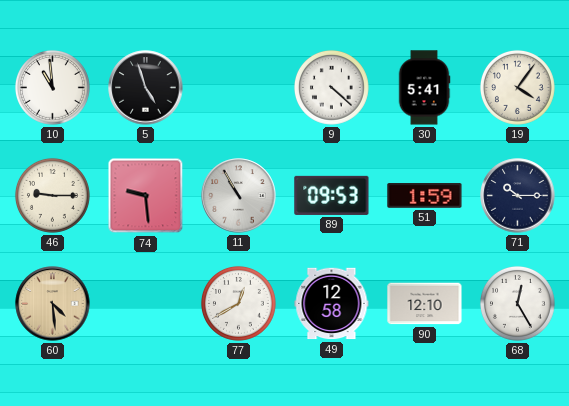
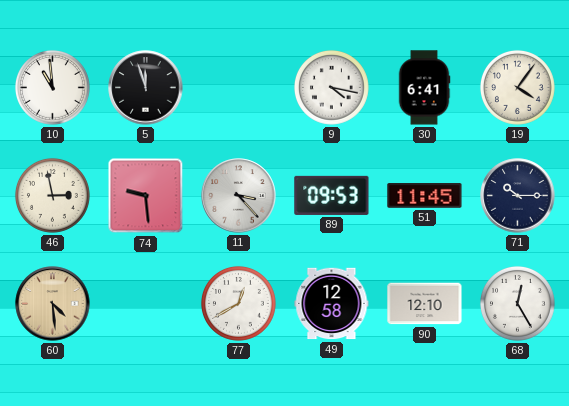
5: 4:57 -> 11:57 (146, 88)
9: 4:22 -> 4:17 (332, 88)
30: 5:41 -> 6:41 (424, 88)
46: 9:15 -> 2:58 (53, 196)
11: 10:55 -> 3:23 (239, 196)
51: 1:59 -> 11:45 (425, 196)
